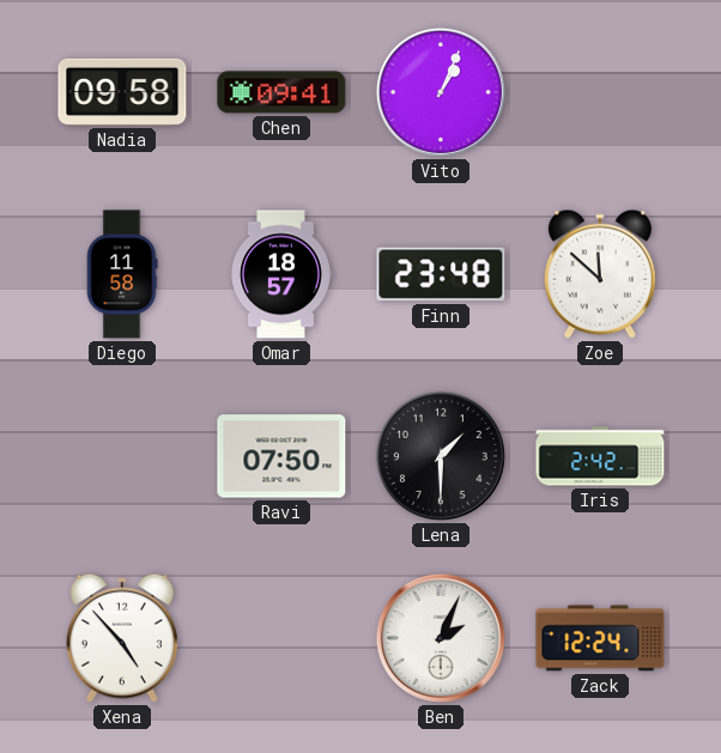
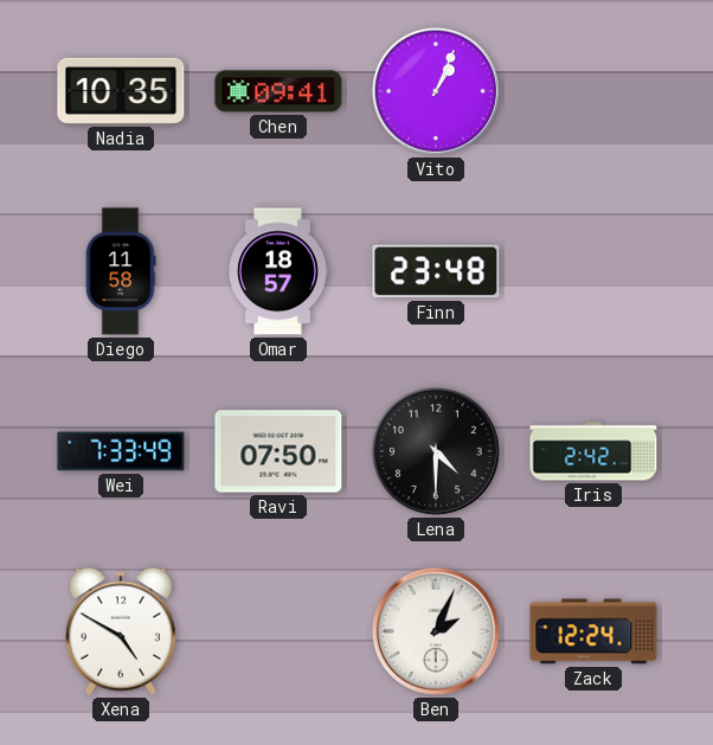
Nadia: 09:58 -> 10:35 (121, 91)
Zoe: 11:52 -> none (600, 274)
Wei: none -> 7:33 (121, 451)
Lena: 1:30 -> 4:30 (436, 451)
Xena: 4:53 -> 4:50 (121, 631)
